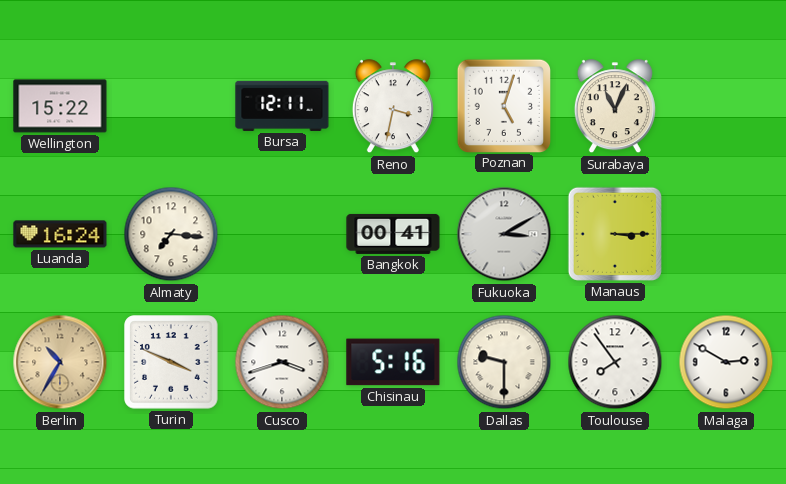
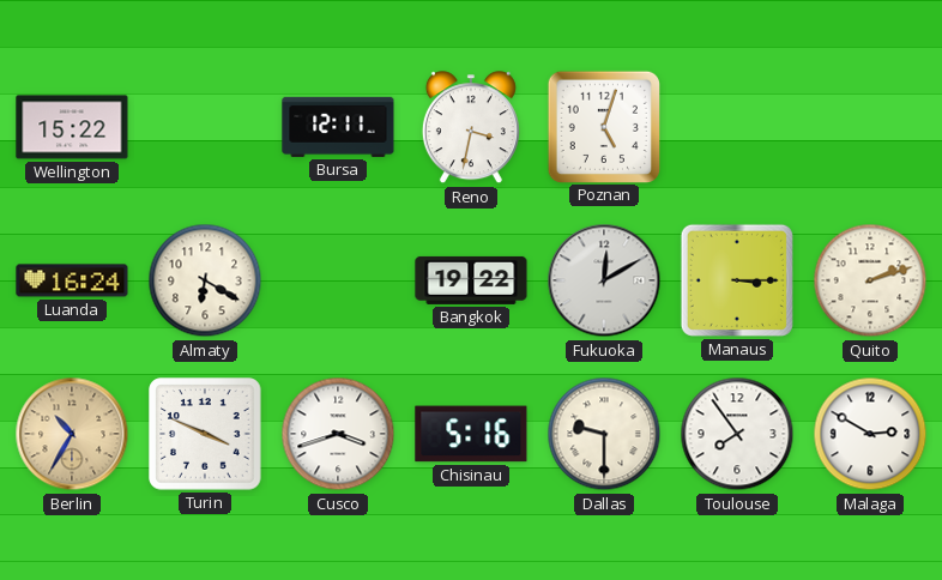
Surabaya: 11:04 -> none (615, 107)
Almaty: 7:16 -> 6:20 (205, 280)
Bangkok: 00:41 -> 19:22 (471, 280)
Fukuoka: 3:10 -> 12:10 (604, 280)
Quito: none -> 2:12 (870, 280)
